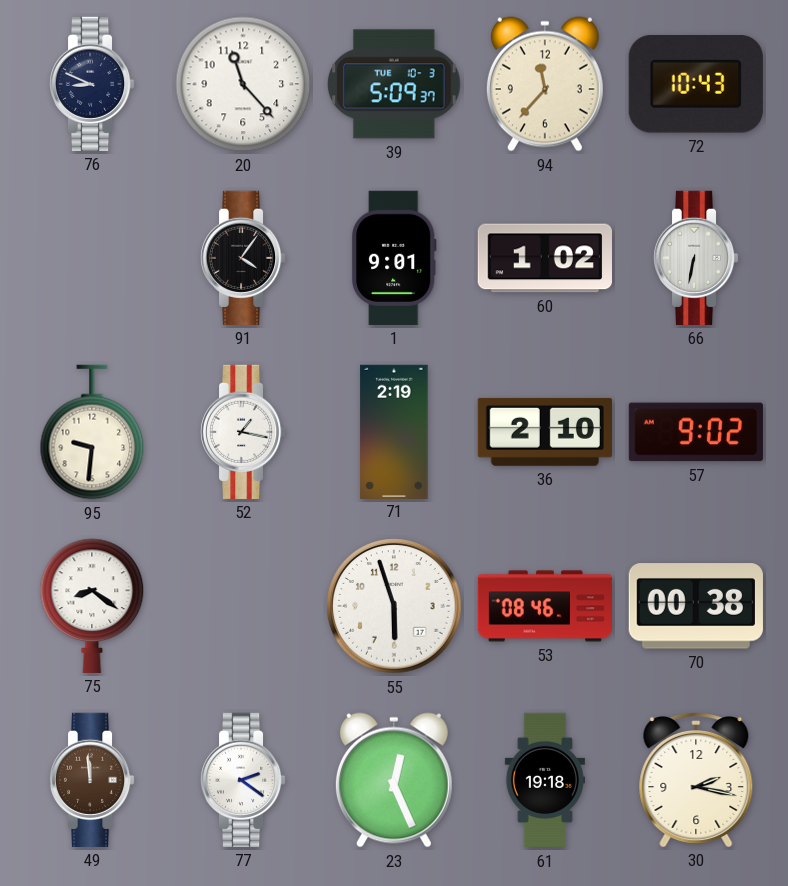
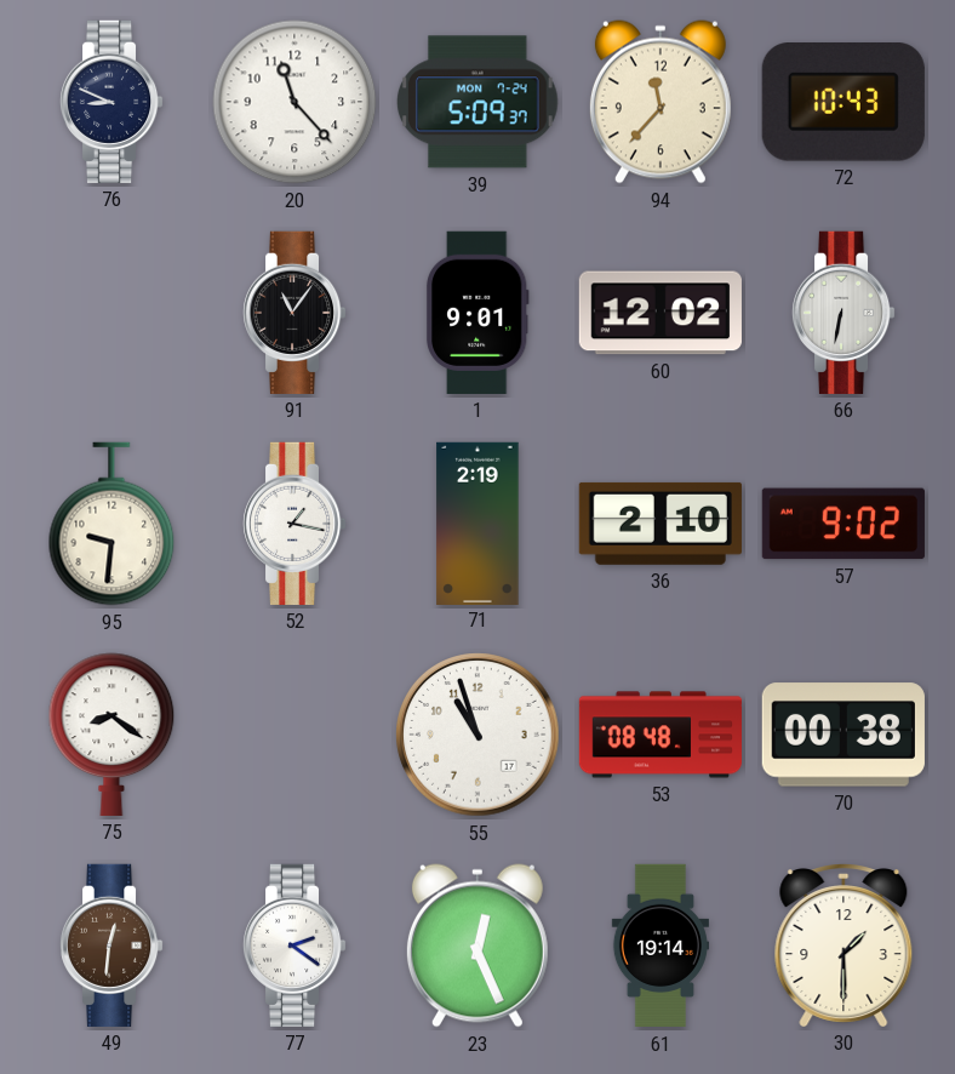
39 date: TUE 10-3 -> MON 7-24 (479, 102)
91: 4:06 -> 11:06 (294, 313)
60: 1:02 -> 12:02 (661, 313)
55: 5:57 -> 10:57 (477, 735)
53: 08:46 -> 08:48 (661, 735)
49: 11:59 -> 12:31 (111, 946)
61: 19:18 -> 19:14 (659, 946)
30: 2:17 -> 1:30 (844, 946)
